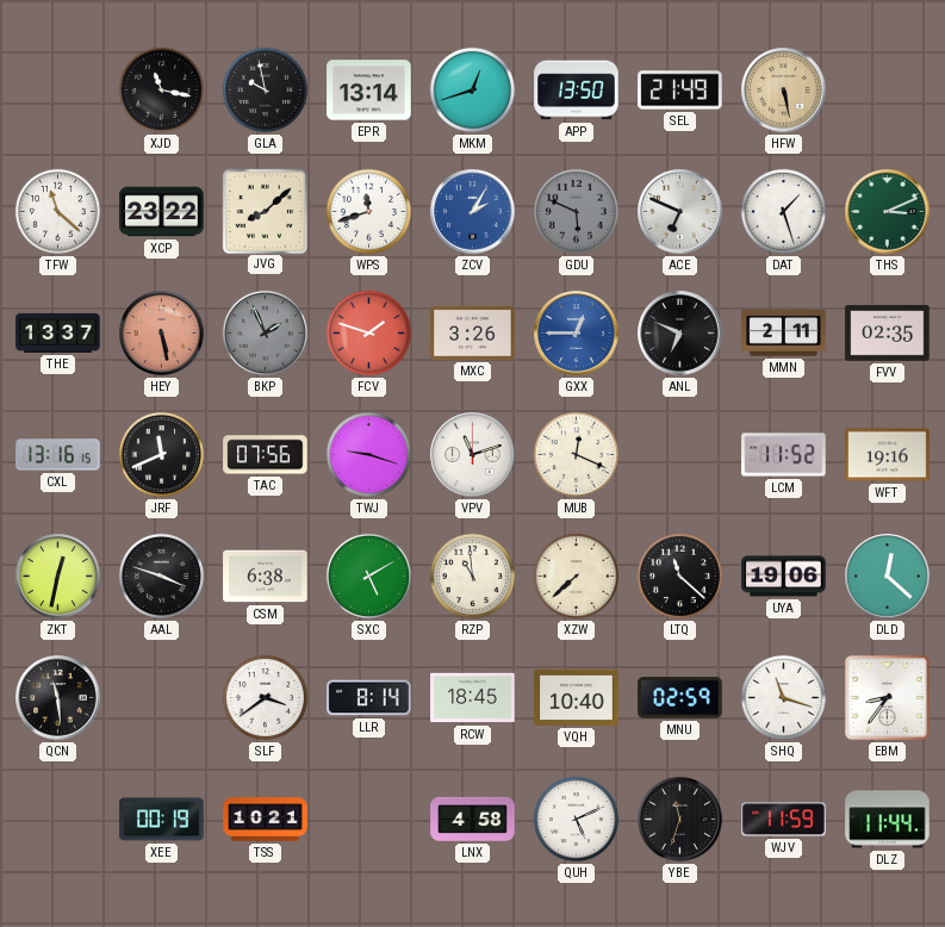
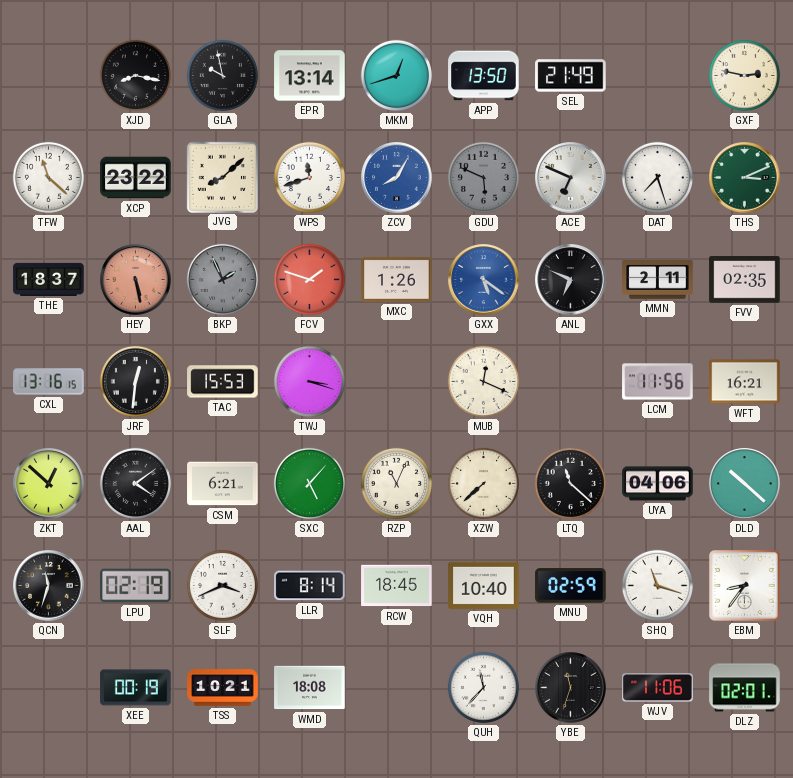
XJD: 11:17 -> 8:17 (135, 75)
HFW: 5:28 -> none (784, 91)
GXF: none -> 2:47 (744, 75)
ZCV: 2:05 -> 8:05 (397, 178)
DAT: 1:27 -> 7:27 (657, 177)
THE: 13:37 -> 18:37 (49, 279)
MXC: 3:26 -> 1:26 (397, 279)
GXX: 12:45 -> 5:21 (484, 280)
JRF: 11:41 -> 12:31 (135, 381)
TAC: 07:56 -> 15:53 (223, 382)
TWJ: 9:18 -> 3:18 (309, 381)
VPV: 11:12 -> none (473, 455)
LCM: 11:52 -> 11:56 (658, 382)
WFT: 19:16 -> 16:21 (745, 382)
ZKT: 12:32 -> 12:52 (49, 484)
AAL: 3:48 -> 4:09 (135, 483)
CSM: 6:38 -> 6:21 (223, 484)
SXC: 5:10 -> 5:07 (309, 483)
RZP: 10:59 -> 11:04 (396, 483)
UYA: 19:06 -> 04:06 (658, 484)
DLD: 12:22 -> 10:22 (745, 484)
QCN: 11:29 -> 11:33 (49, 586)
LPU: none -> 02:19 (136, 586)
SLF: 3:39 -> 3:41 (222, 585)
WMD: none -> 18:08 (310, 688)
LNX: 4:58 -> none (473, 819)
QUH: 5:11 -> 11:37 (483, 687)
WJV: 11:59 -> 11:06 (658, 688)
DLZ: 11:44 -> 02:01 (745, 688)
